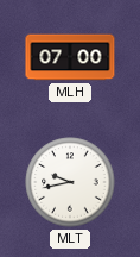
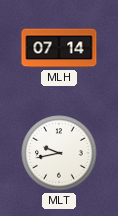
MLH: 07:00 -> 07:14 (59, 48)
